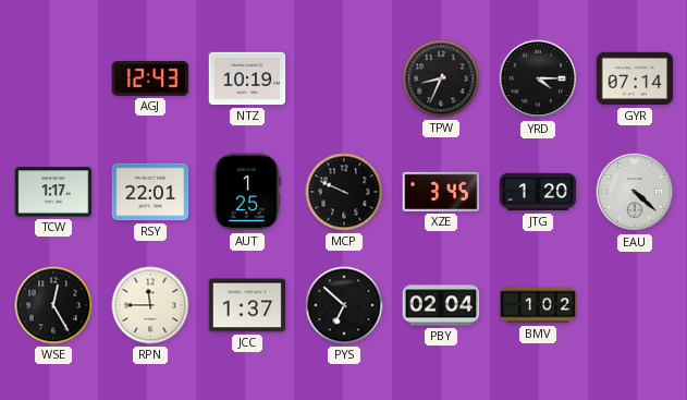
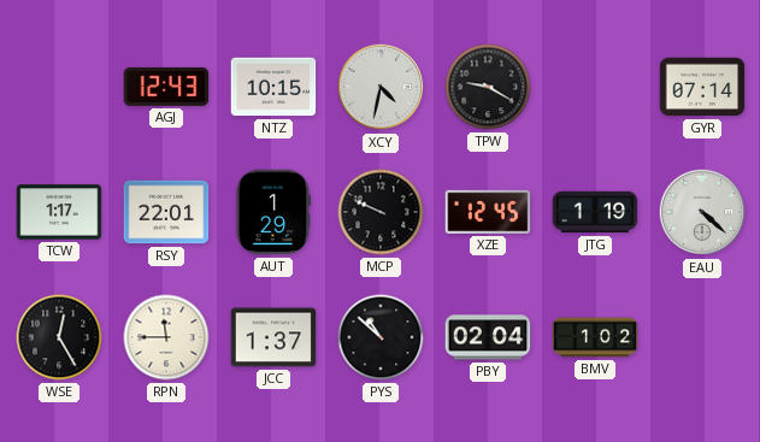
NTZ: 10:19 -> 10:15 (273, 87)
XCY: none -> 4:32 (381, 87)
TPW: 8:34 -> 9:20 (488, 87)
YRD: 4:15 -> none (538, 78)
AUT: 1:25 -> 1:29 (272, 212)
XZE: 3:45 -> 12:45 (488, 212)
JTG: 1:20 -> 1:19 (595, 212)
PYS: 6:52 -> 10:52 (381, 337)
